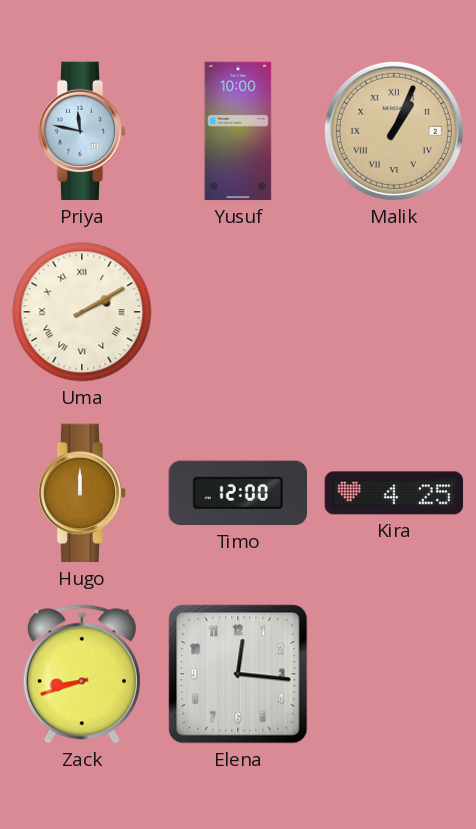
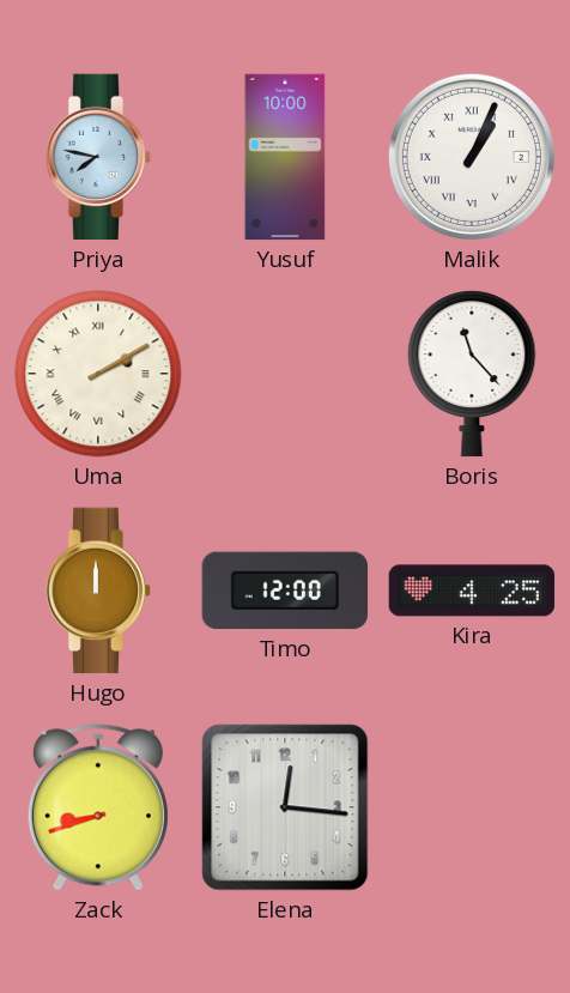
Priya: 11:47 -> 7:47 (98, 157)
Malik dial: champagne -> white (472, 157)
Boris: none -> 11:23 (472, 374)
